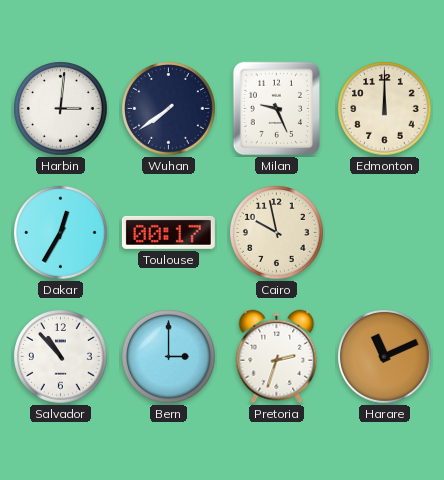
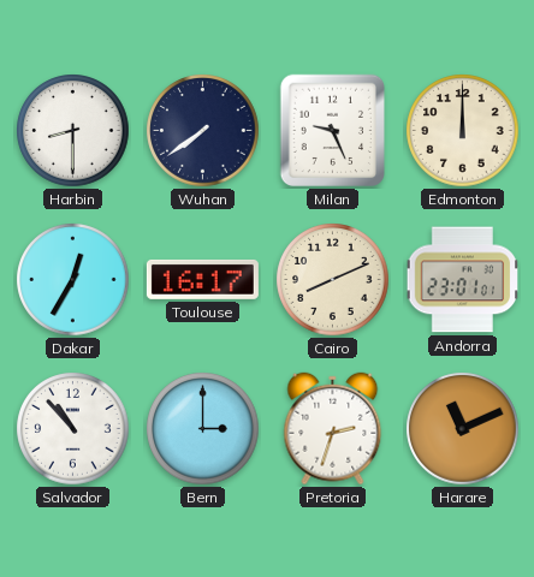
Harbin: 3:01 -> 8:30 (73, 131)
Toulouse: 00:17 -> 16:17 (202, 279)
Cairo: 9:58 -> 8:11 (333, 280)
Andorra: none -> 23:01 (463, 280)
